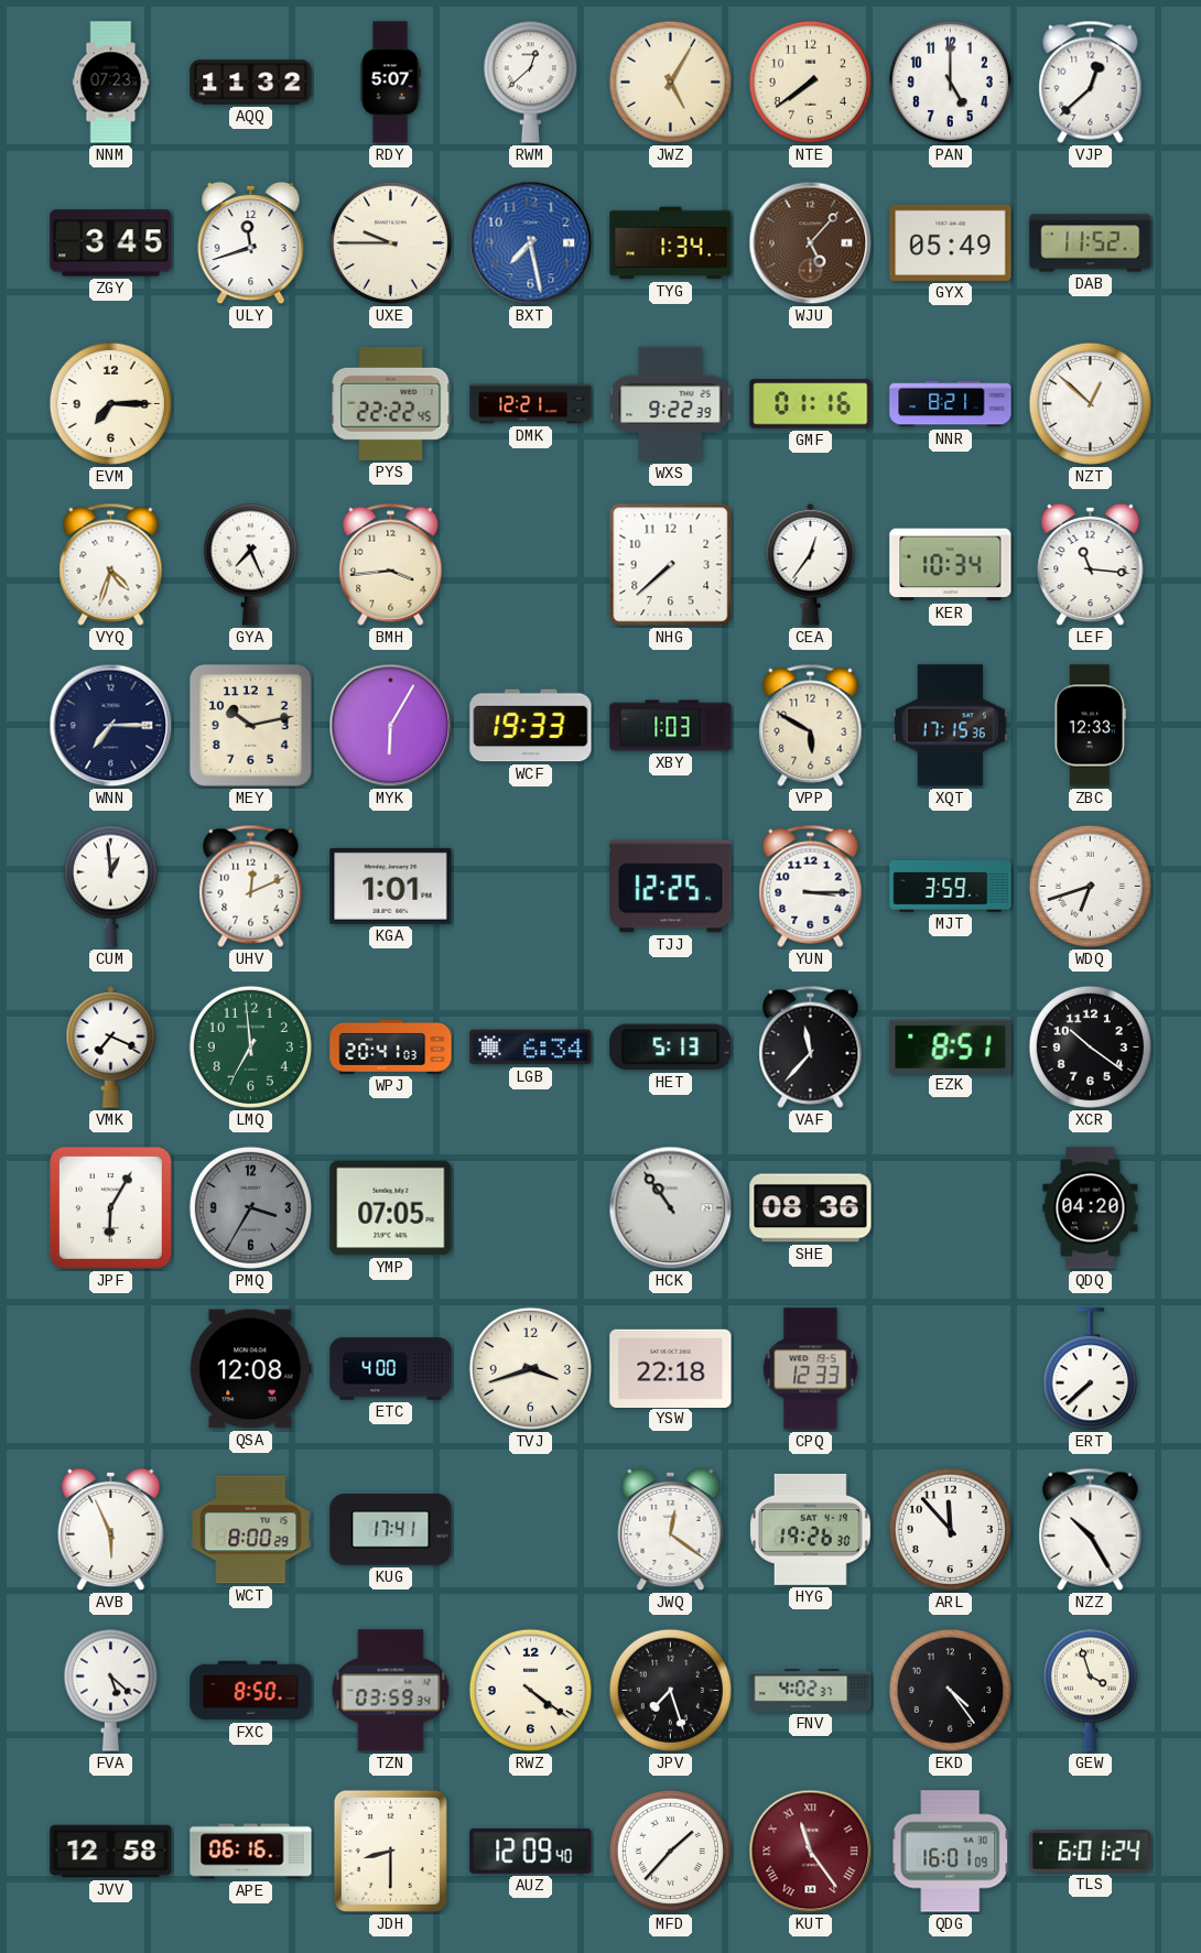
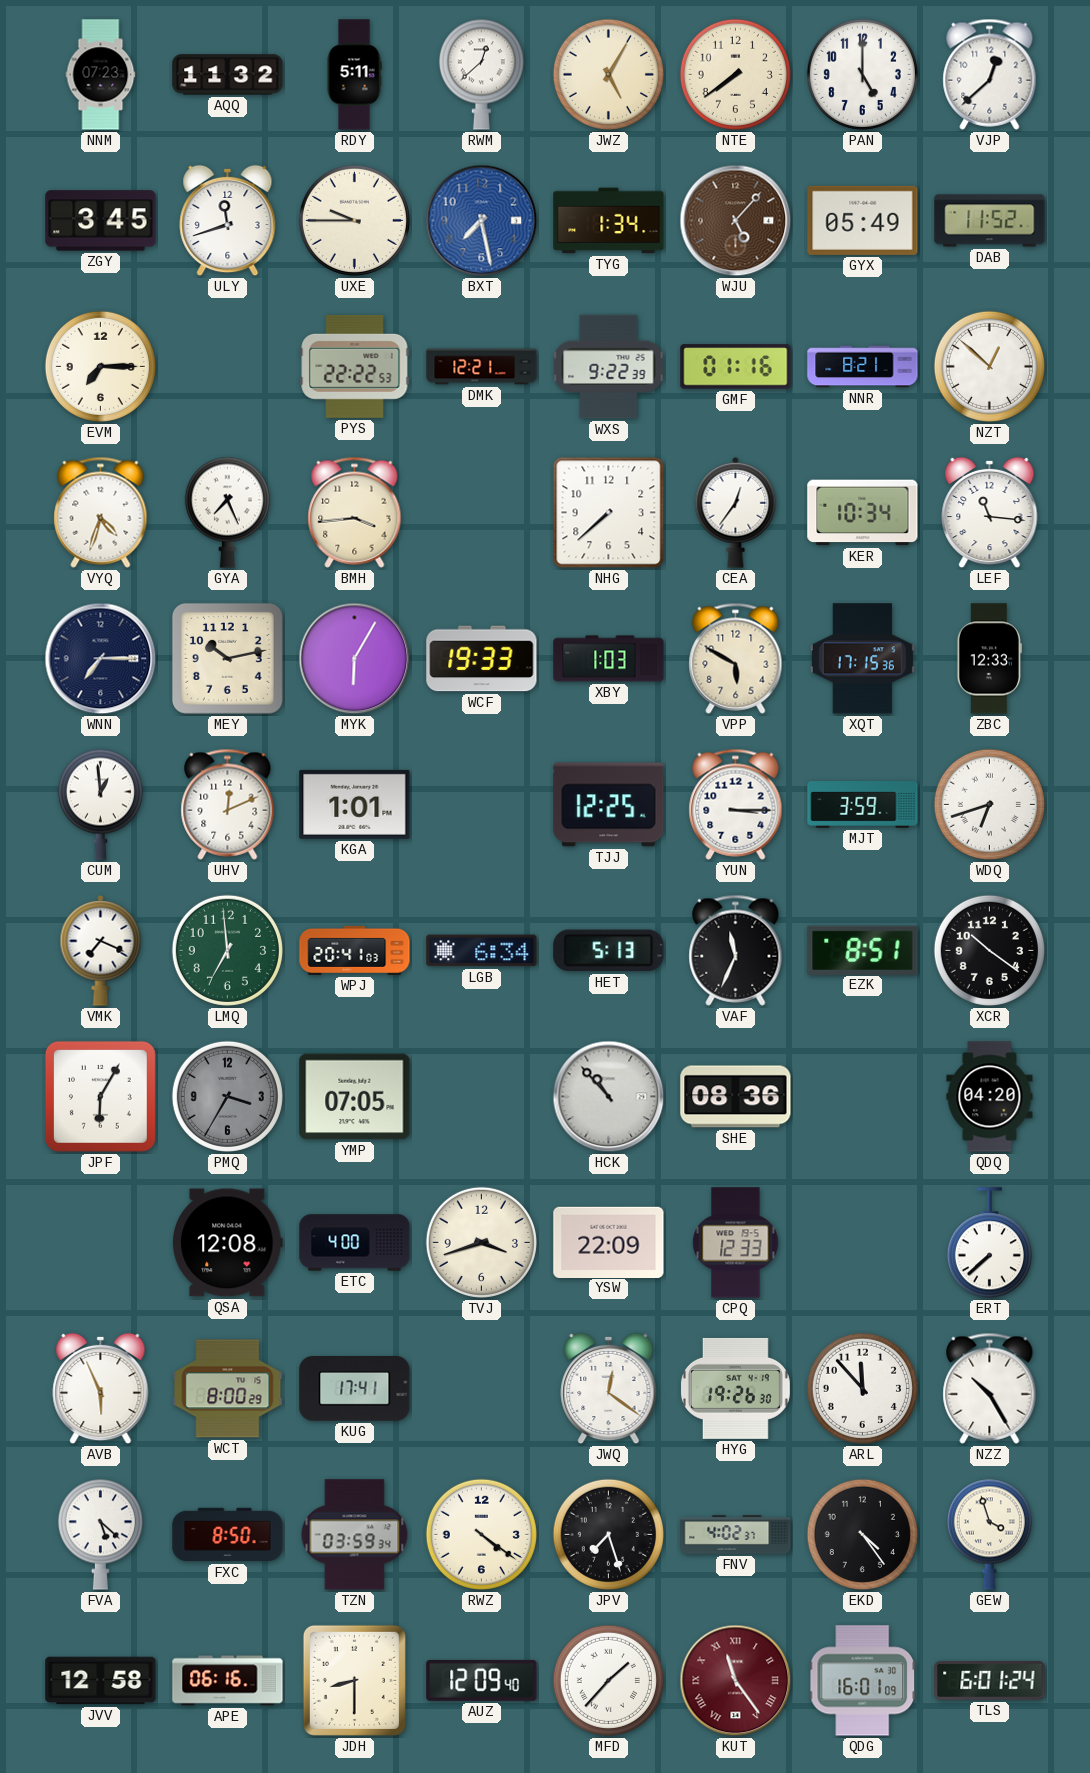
RDY: 5:07 -> 5:11 (354, 75)
PYS: 22:22:45 -> 22:22:53 (355, 366)
VAF: 11:37 -> 11:34 (736, 950)
HCK: 10:54 -> 10:53 (609, 1097)
YSW: 22:18 -> 22:09 (609, 1242)
